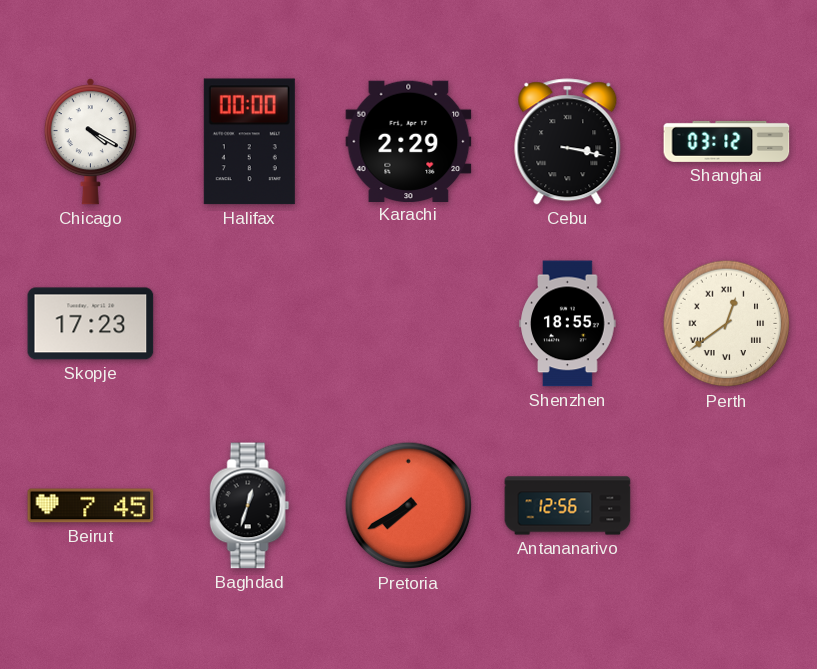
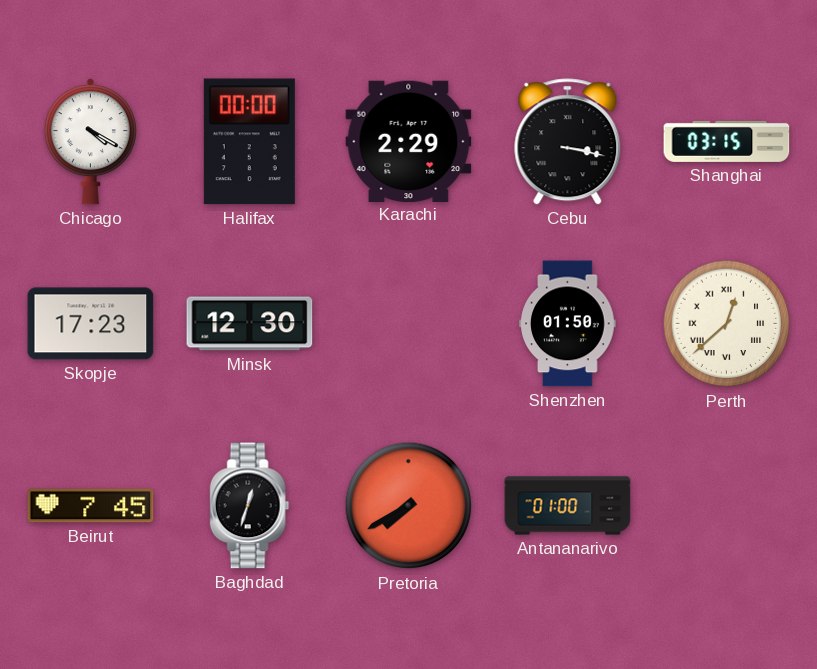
Shanghai: 03:12 -> 03:15 (727, 141)
Minsk: none -> 12:30 (250, 324)
Shenzhen: 18:55 -> 01:50 (568, 324)
Perth: 12:39 -> 12:38 (727, 324)
Antananarivo: 12:56 -> 01:00 (568, 506)
